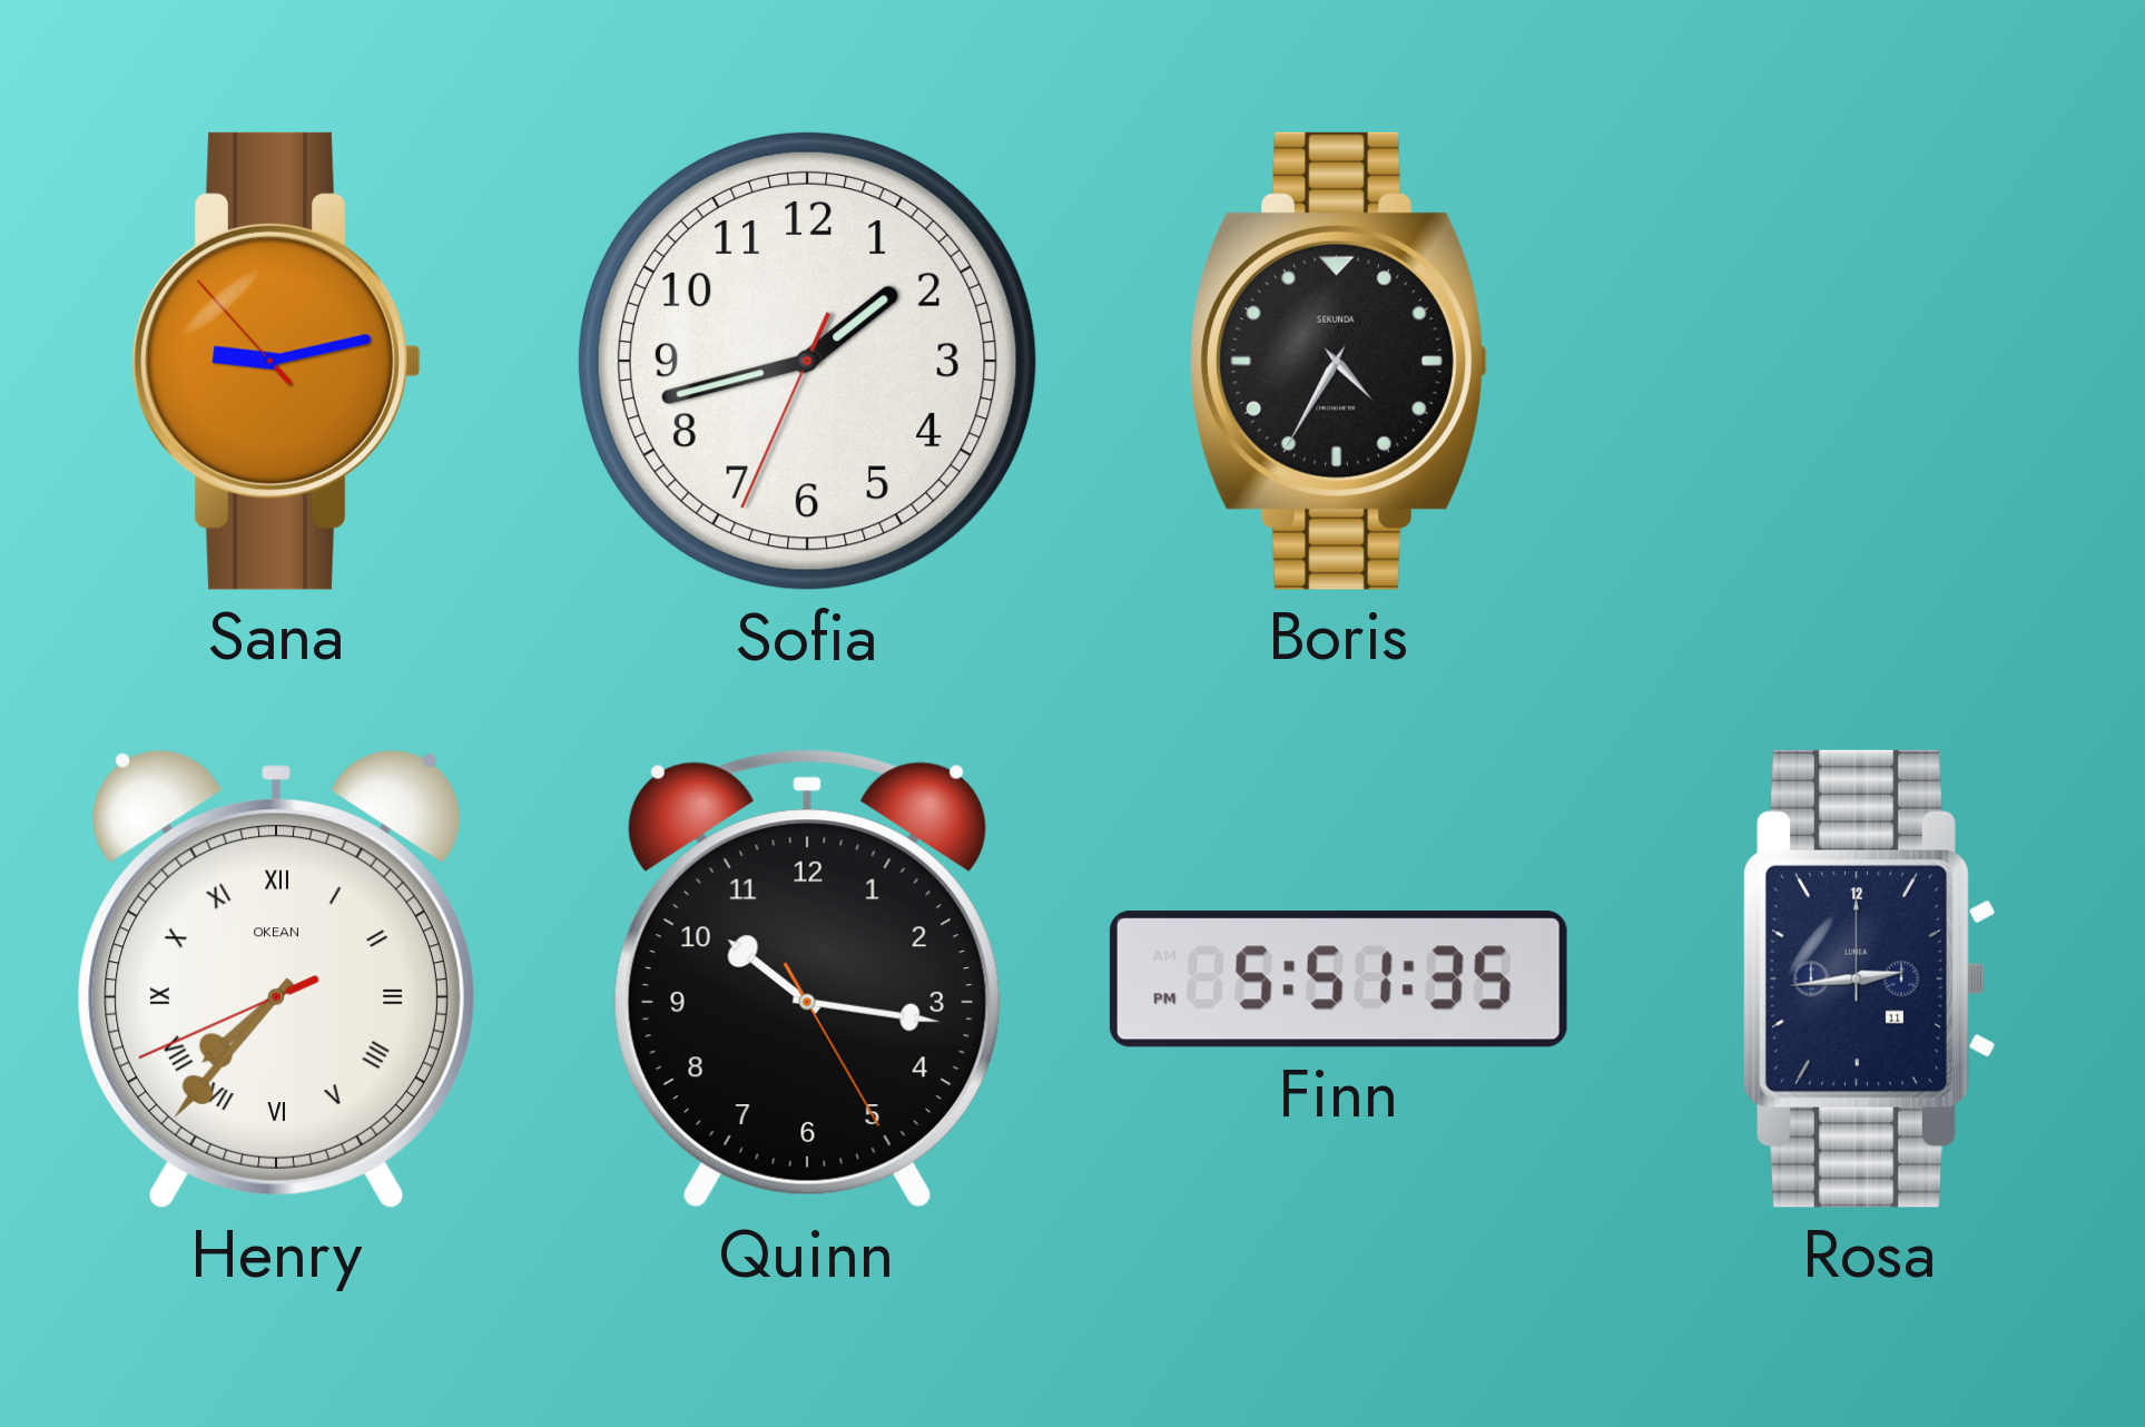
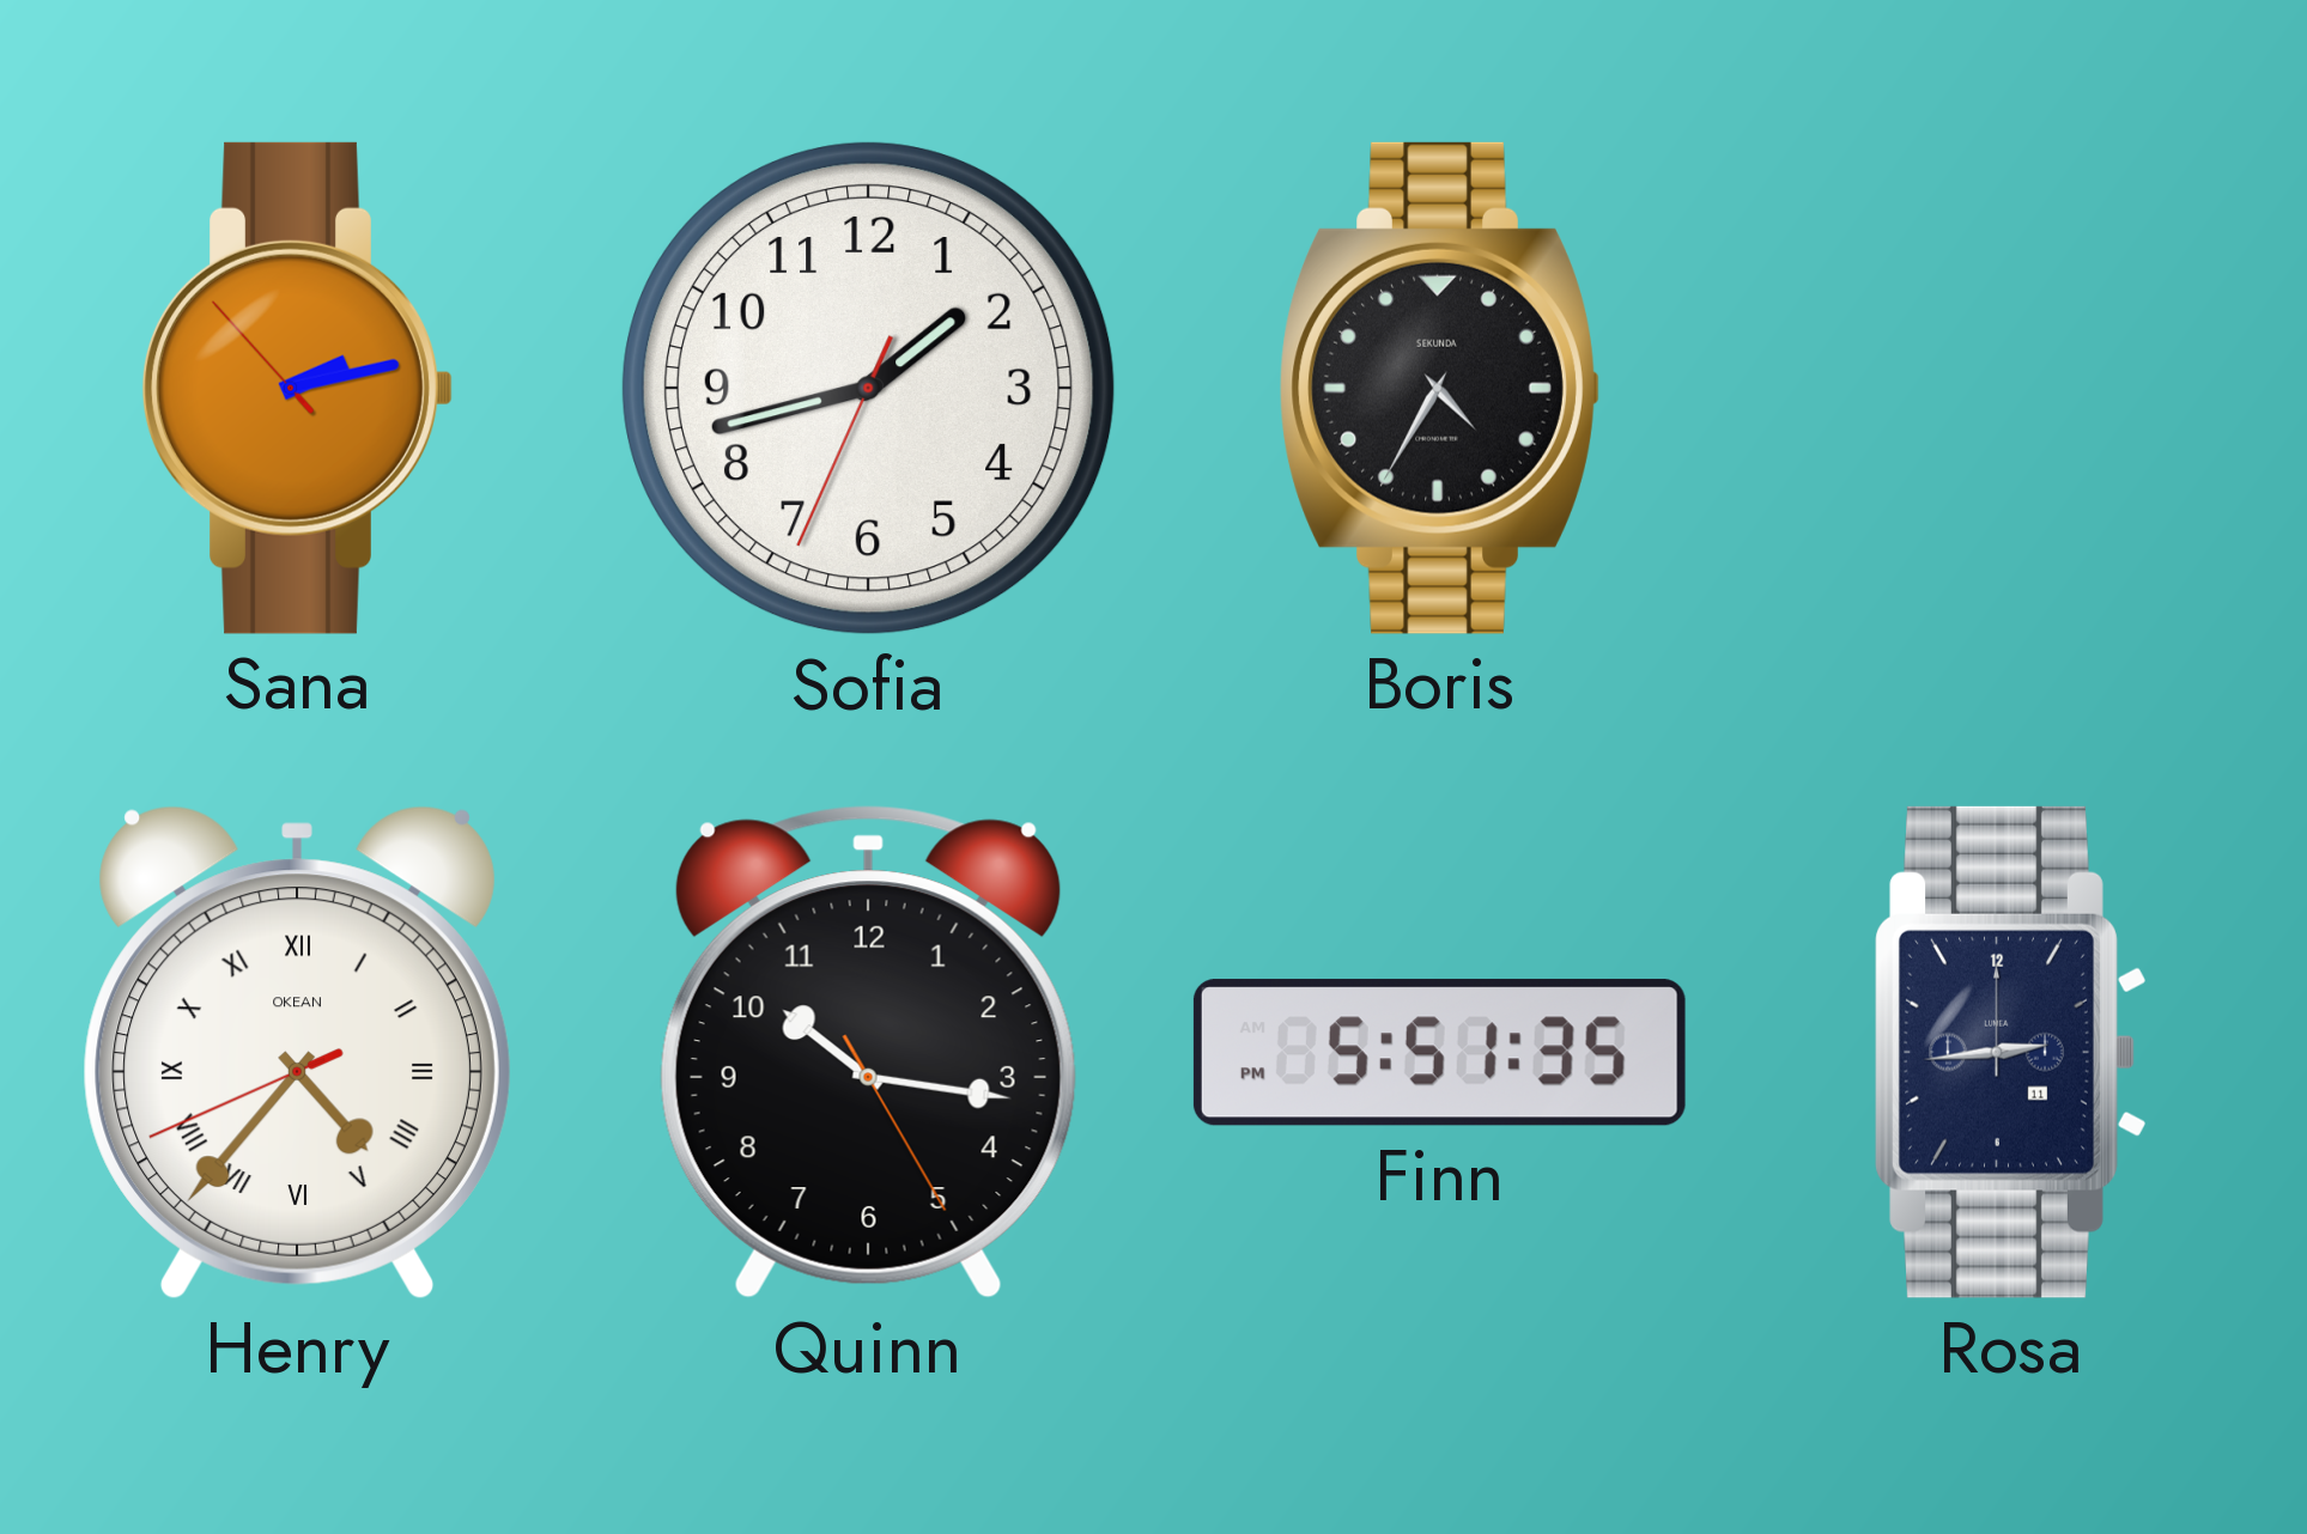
Sana: 9:12 -> 2:12 (297, 388)
Henry: 7:36 -> 4:36 (297, 1052)
